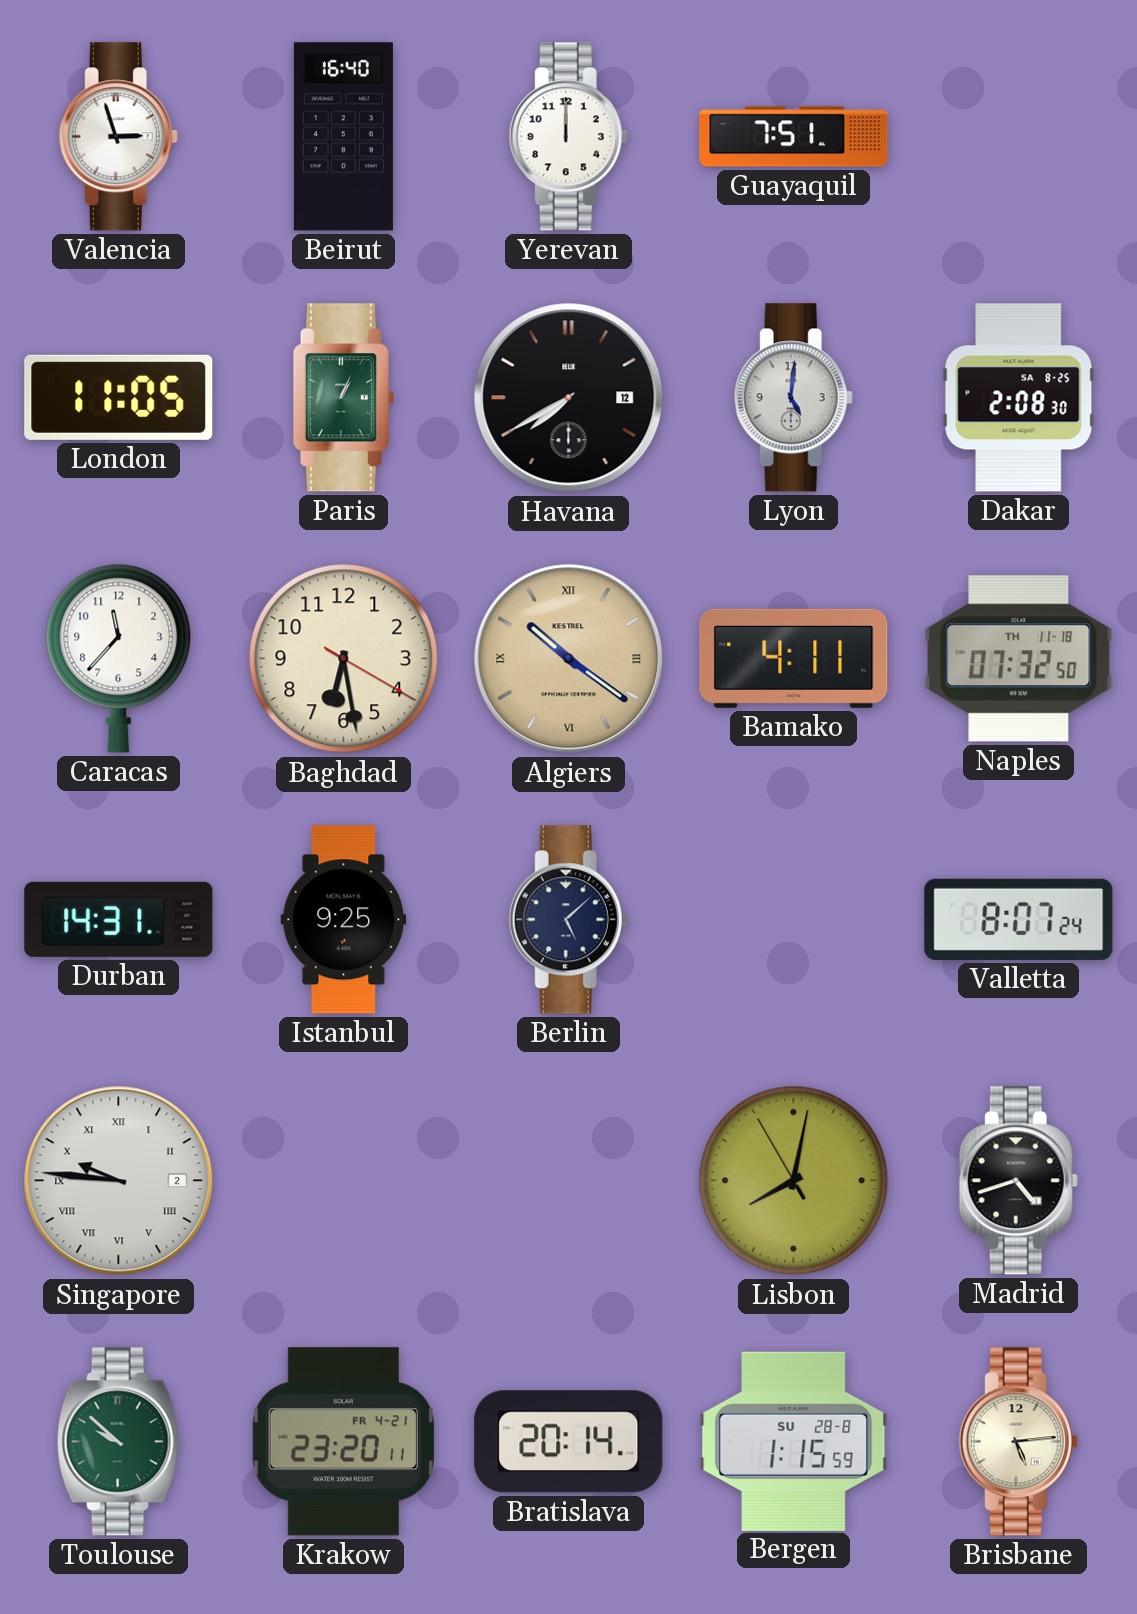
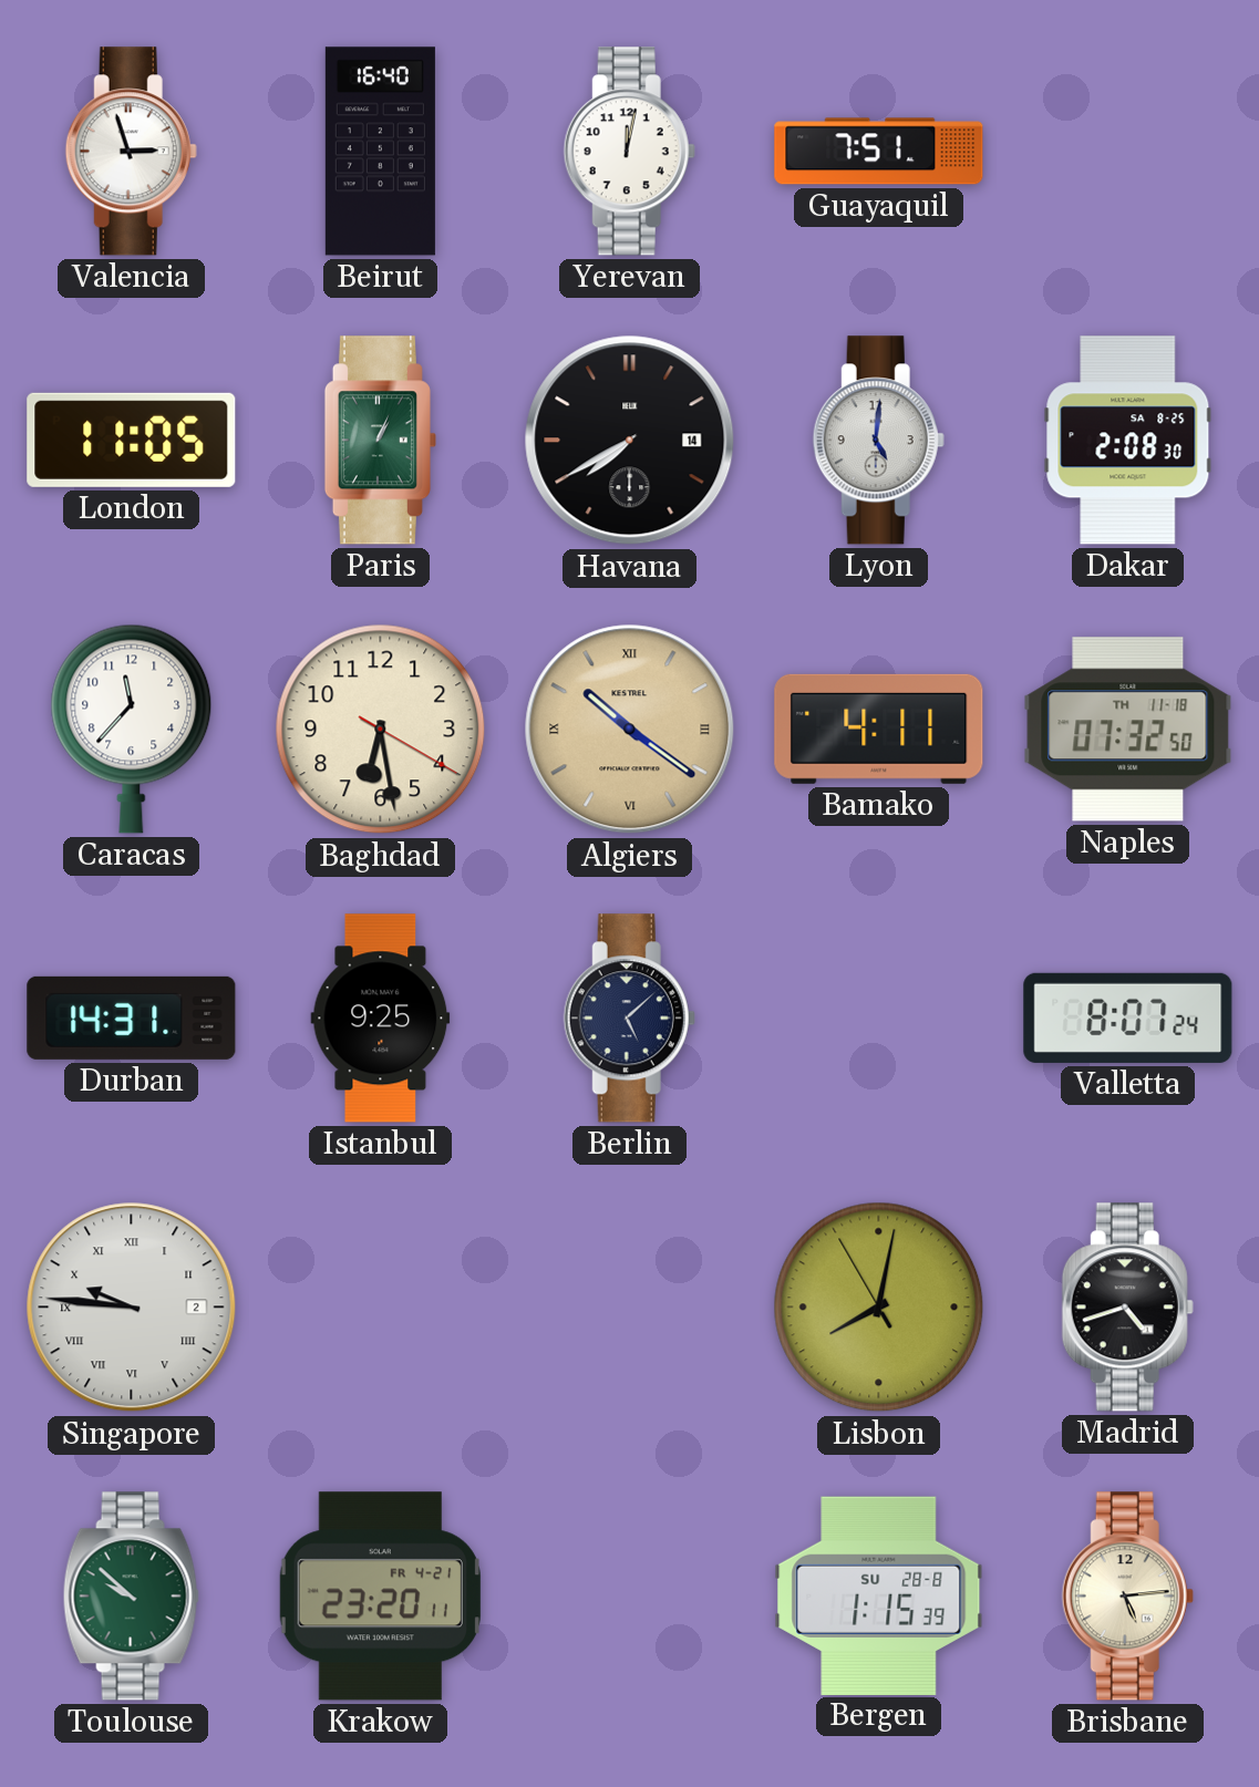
Yerevan: 12:00 -> 12:02 (629, 152)
Havana date: 12 -> 14 (630, 441)
Bratislava: 20:14 -> none (569, 1442)
Bergen: 1:15:59 -> 1:15:39 (879, 1595)
